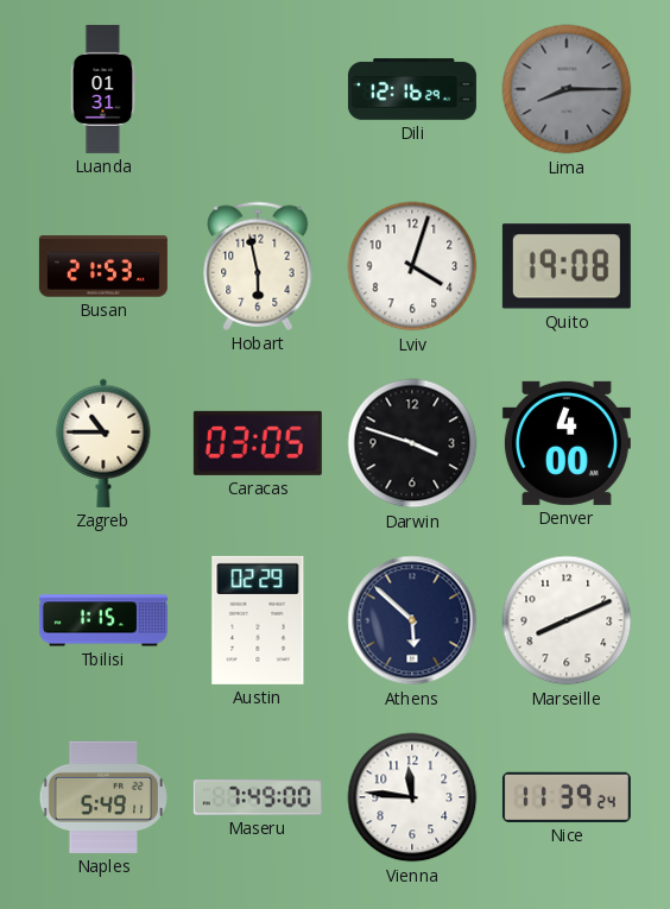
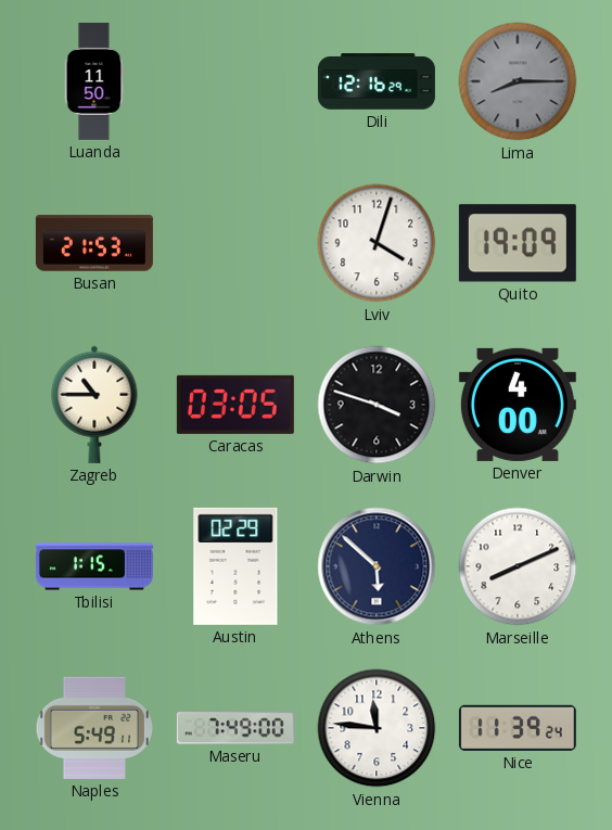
Luanda: 01:31 -> 11:50 (94, 81)
Hobart: 5:58 -> none (258, 266)
Quito: 19:08 -> 19:09 (518, 243)
